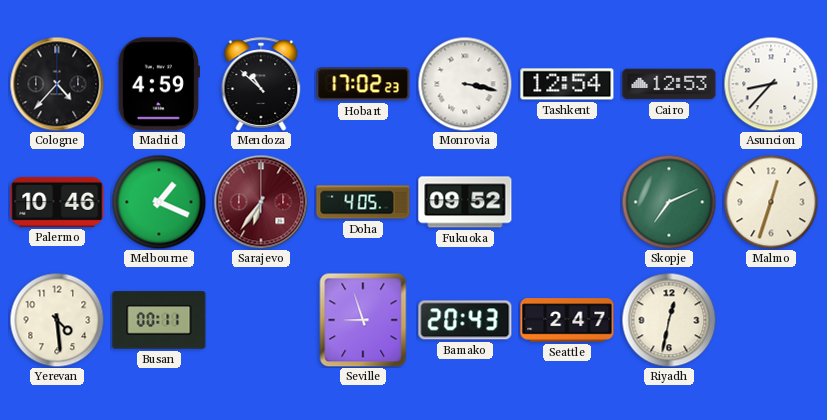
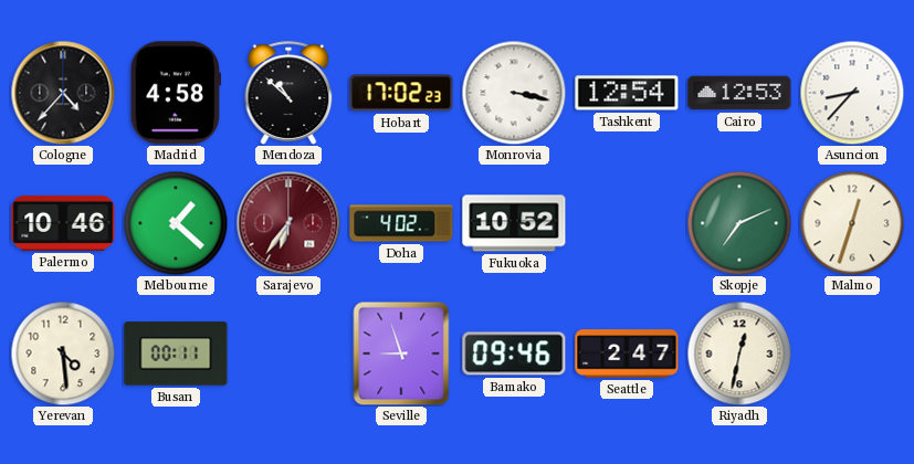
Madrid: 4:59 -> 4:58 (176, 93)
Melbourne: 1:19 -> 1:22 (176, 223)
Doha: 4:05 -> 4:02 (401, 223)
Fukuoka: 09:52 -> 10:52 (514, 223)
Bamako: 20:43 -> 09:46 (514, 354)
